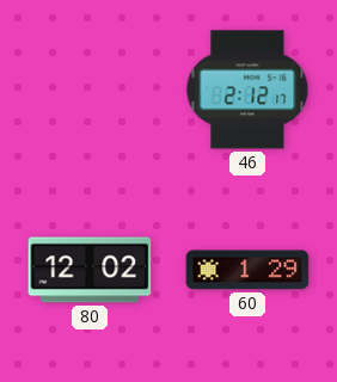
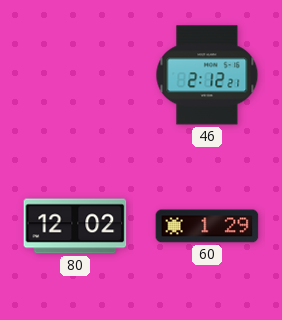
46: 2:12:17 -> 2:12:21 (207, 75)
